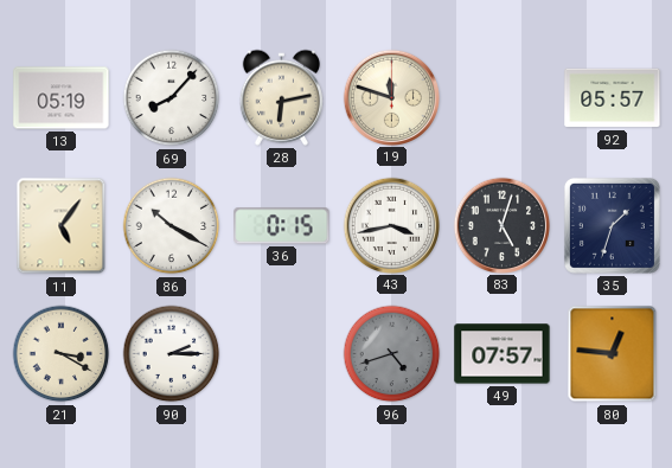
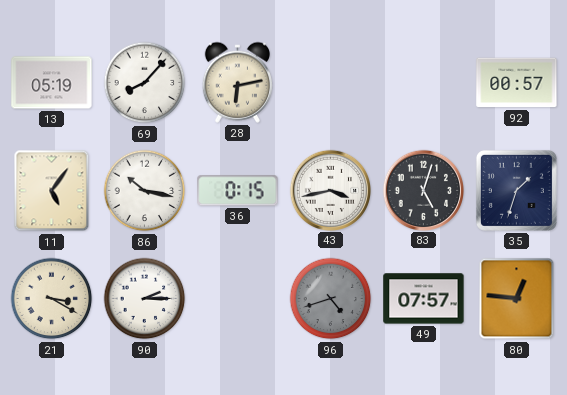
19: 11:48 -> none (391, 97)
92: 05:57 -> 00:57 (517, 83)
86: 10:20 -> 10:17 (145, 191)
